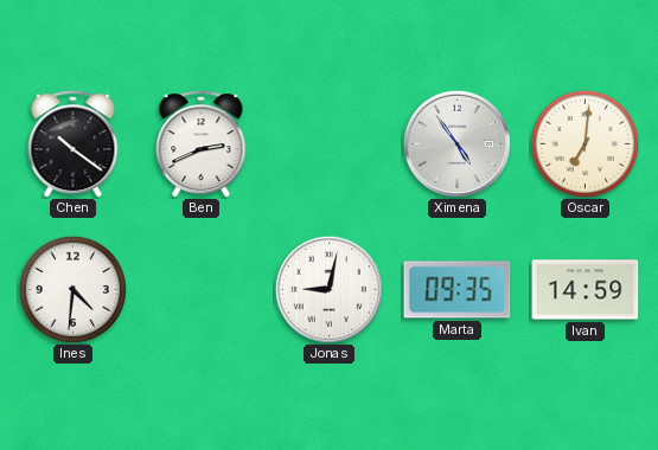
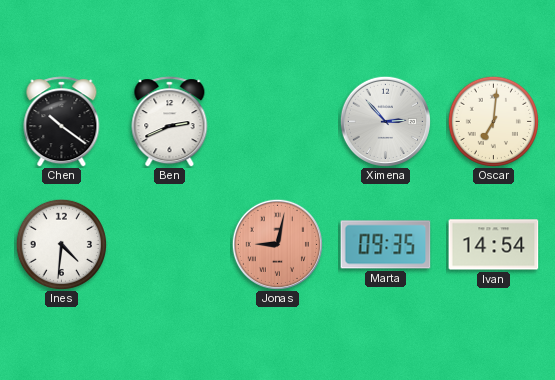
Ximena: 4:54 -> 2:53 (385, 121)
Jonas dial: white -> salmon (277, 244)
Ivan: 14:59 -> 14:54 (494, 245)
